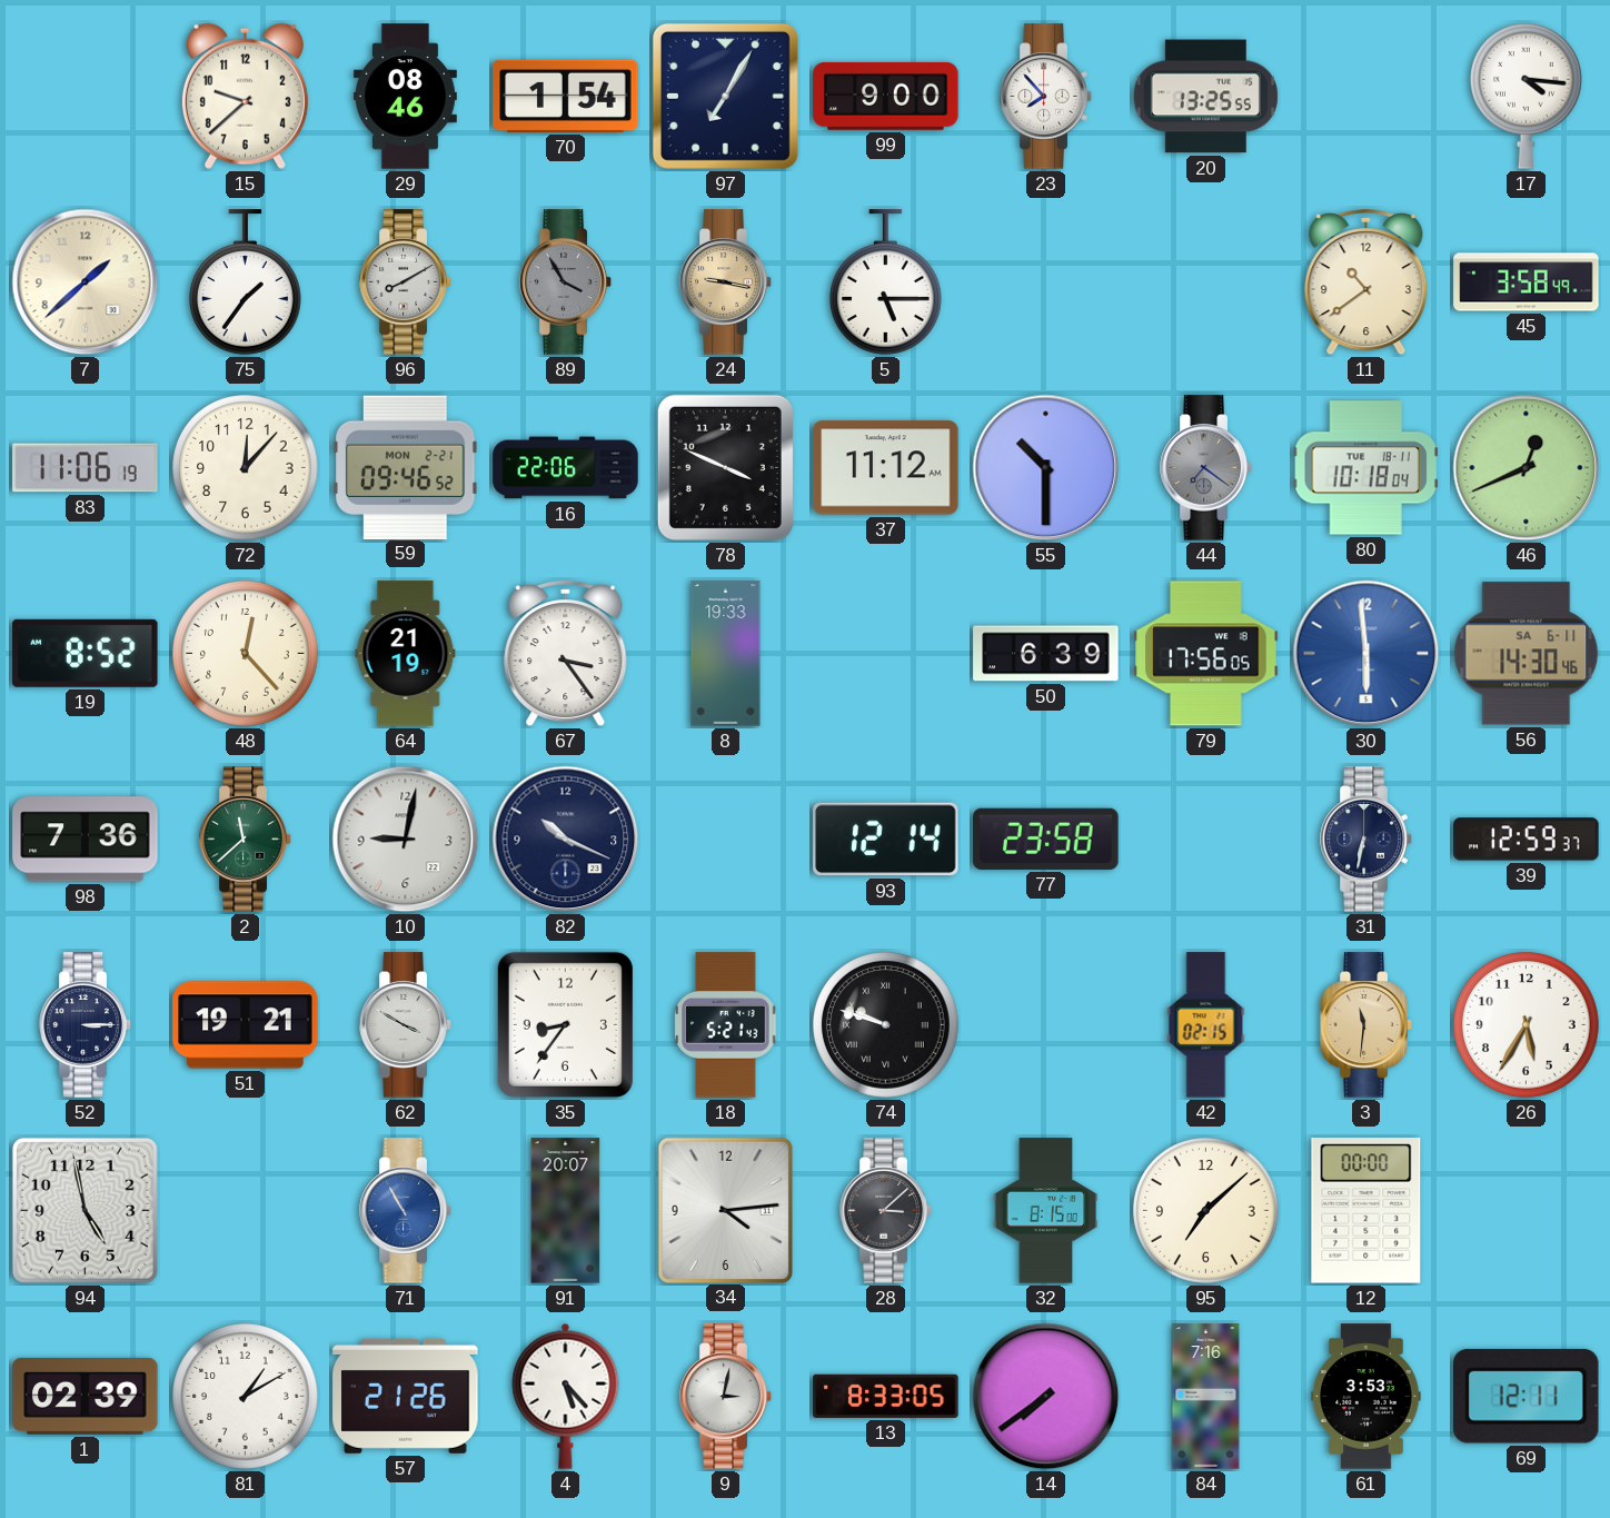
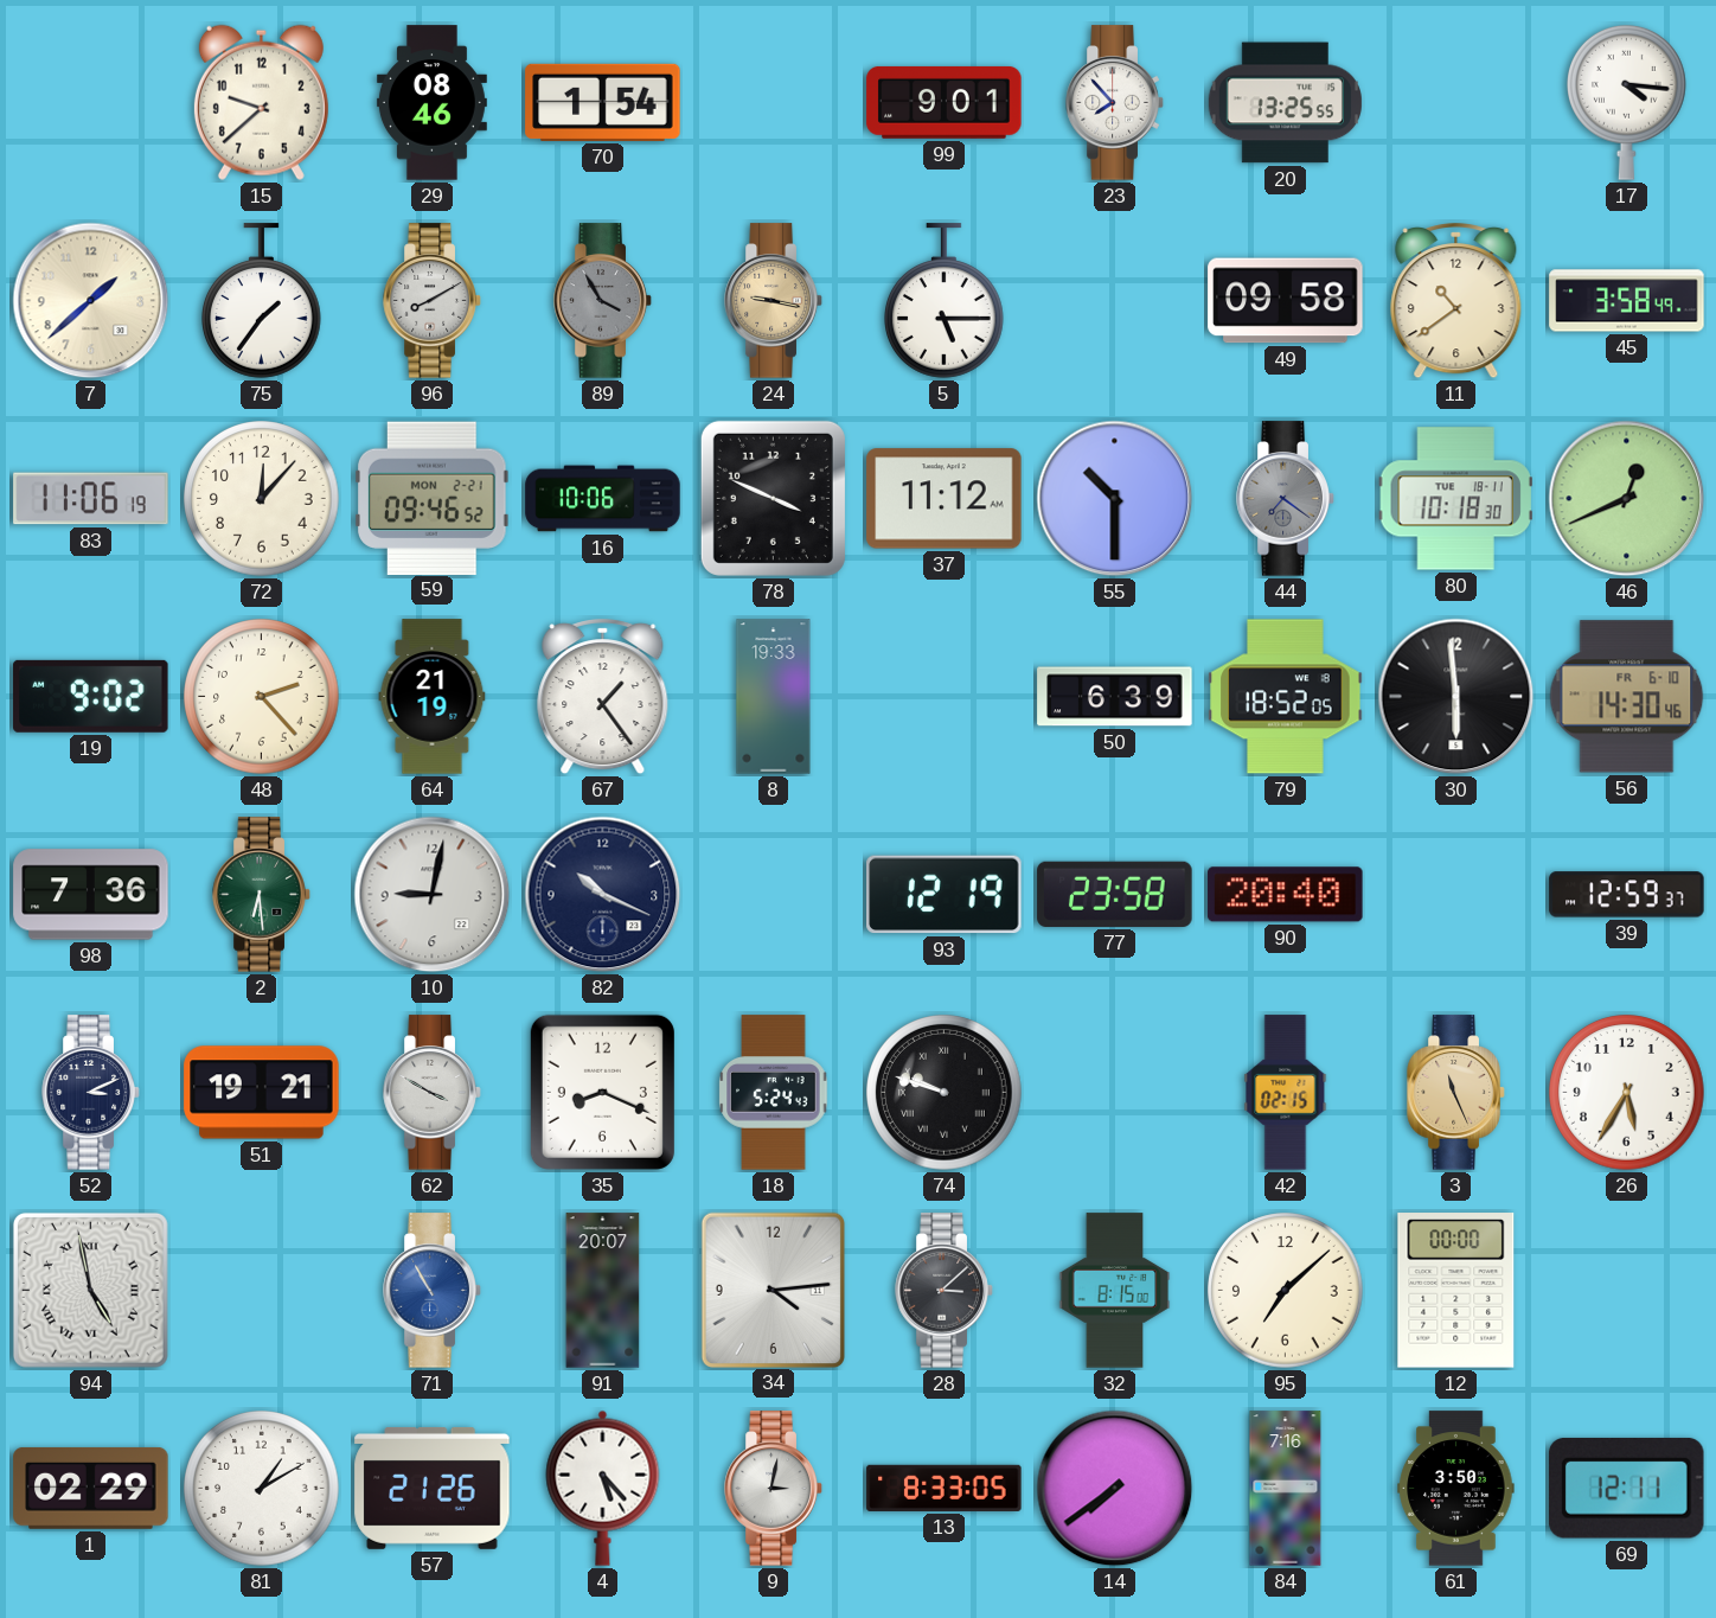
97: 7:05 -> none (725, 96)
99: 9:00 -> 9:01 (945, 102)
49: none -> 09:58 (1286, 301)
16: 22:06 -> 10:06 (603, 499)
80: 10:18:04 -> 10:18:30 (1455, 499)
19: 8:52 -> 9:02 (91, 696)
48: 12:23 -> 2:23 (262, 697)
67: 3:24 -> 1:24 (603, 698)
79: 17:56 -> 18:52 (1286, 697)
30 dial: blue -> black (1456, 697)
56 date: SA 6-11 -> FR 6-10 (1627, 697)
2: 11:38 -> 6:29 (262, 895)
93: 12:14 -> 12:19 (945, 895)
90: none -> 20:40 (1286, 895)
31: 6:32 -> none (1366, 840)
52: 3:15 -> 3:11 (91, 1093)
35: 8:36 -> 8:19 (602, 1092)
18: 5:21 -> 5:24 (774, 1093)
3: 11:31 -> 11:26 (1456, 1093)
94 numerals: Arabic -> Roman (90, 1290)
1: 02:39 -> 02:29 (91, 1488)
61: 3:53 -> 3:50 (1456, 1489)
